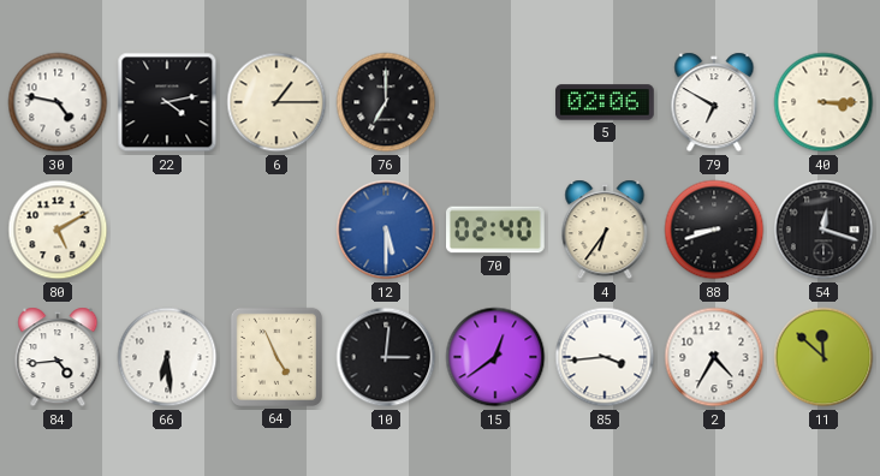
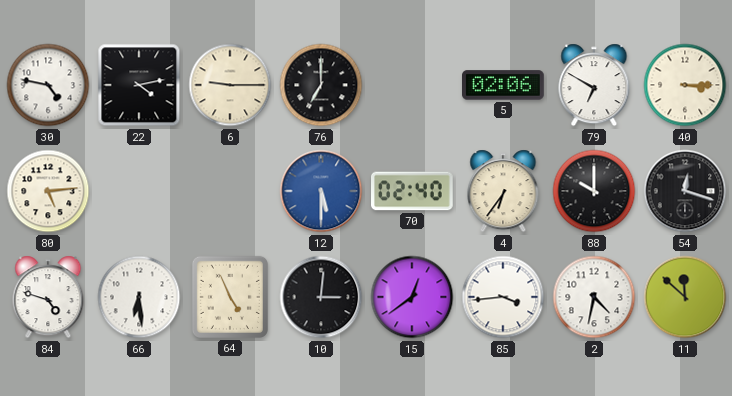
6: 1:15 -> 9:15 (230, 85)
80: 5:10 -> 5:14 (48, 191)
88: 8:42 -> 10:00 (594, 191)
84: 4:44 -> 4:48 (48, 297)
2: 4:35 -> 4:32 (594, 297)
